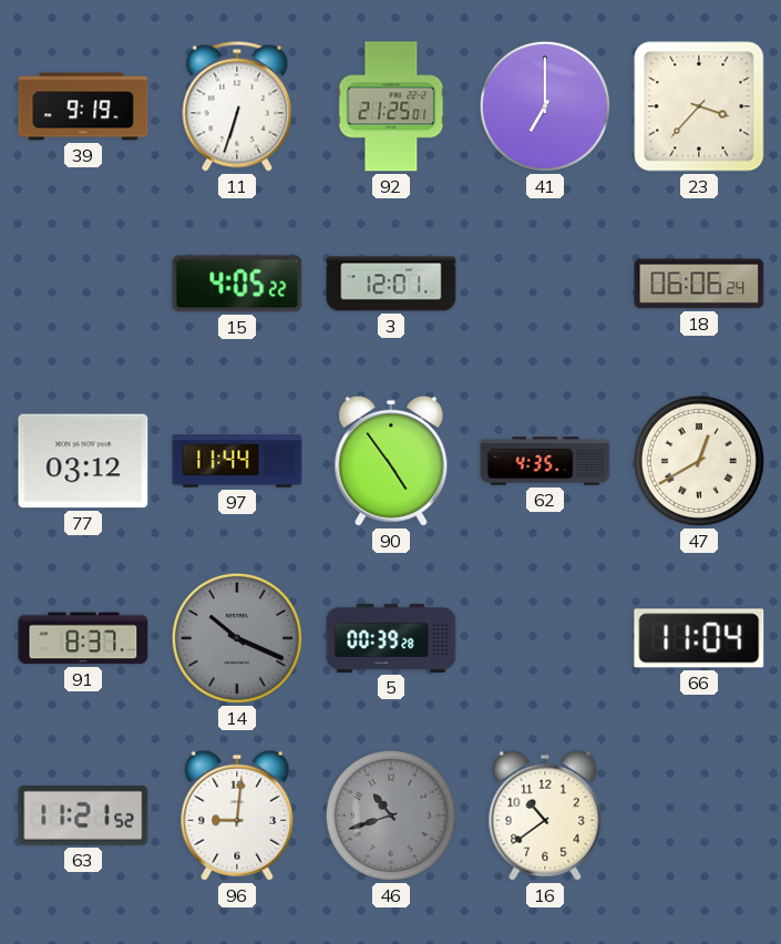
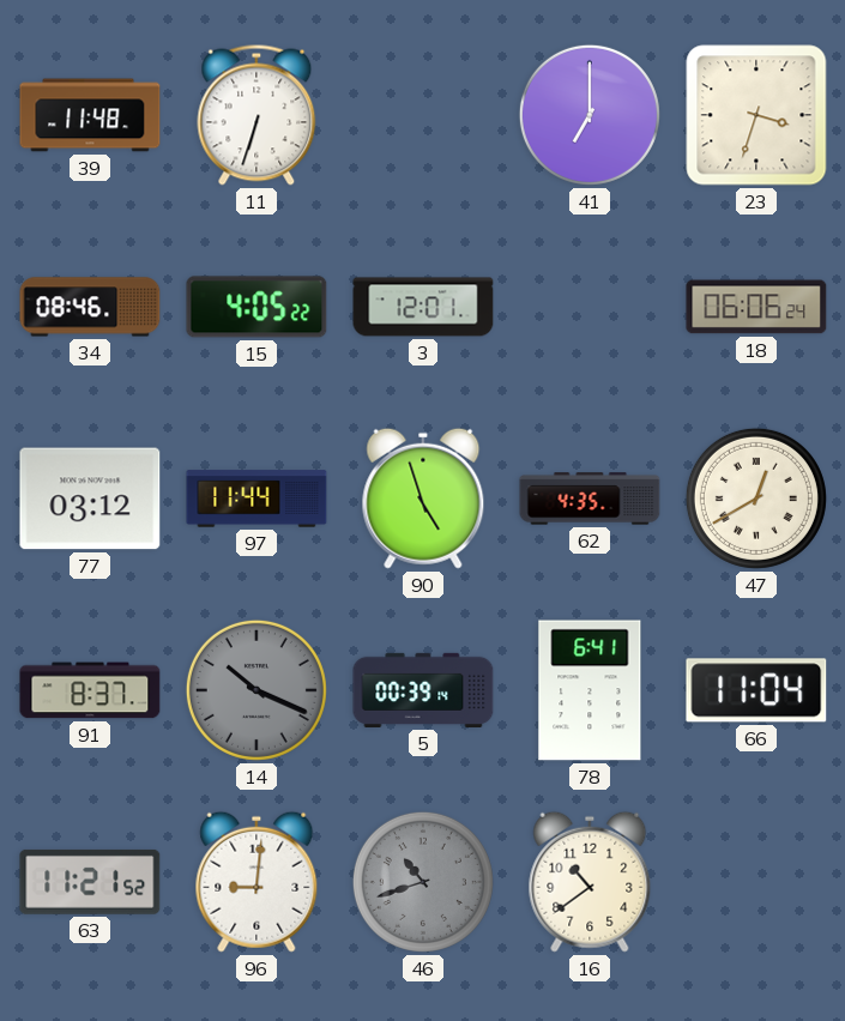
39: 9:19 -> 11:48 (90, 115)
92: 21:25 -> none (391, 106)
23: 3:37 -> 3:33 (756, 115)
34: none -> 08:46 (90, 307)
90: 4:54 -> 4:57 (423, 499)
5: 00:39:28 -> 00:39:14 (423, 690)
78: none -> 6:41 (590, 690)
